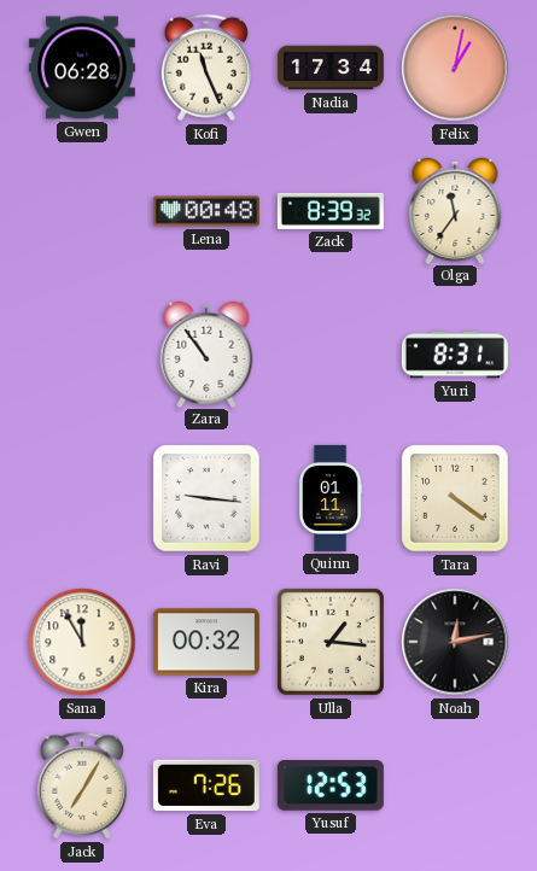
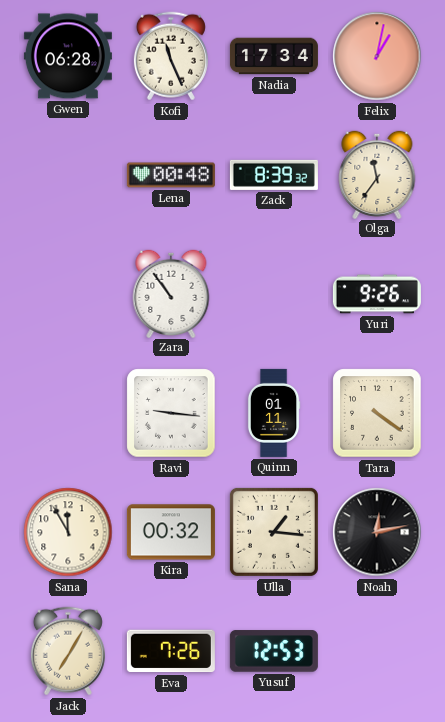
Yuri: 8:31 -> 9:26 (377, 294)
